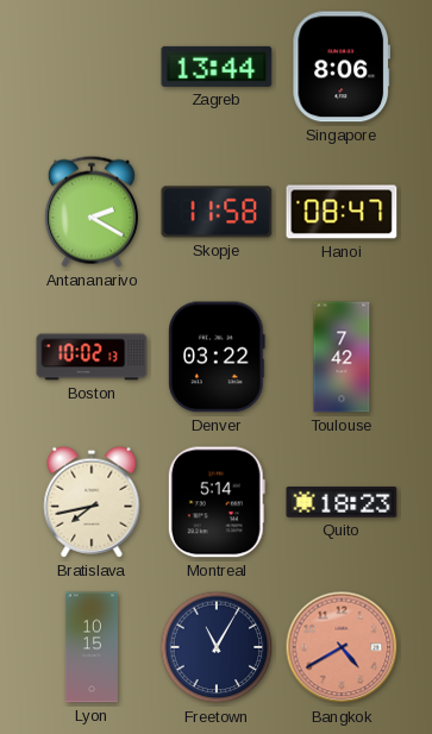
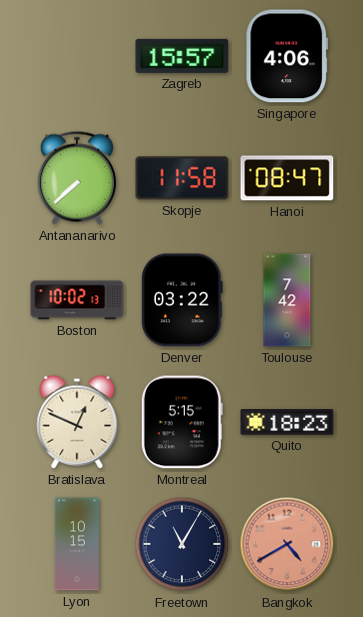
Zagreb: 13:44 -> 15:57 (182, 56)
Singapore: 8:06 -> 4:06 (287, 56)
Antananarivo: 2:20 -> 7:38 (77, 178)
Bratislava: 7:43 -> 12:49 (77, 422)
Montreal: 5:14 -> 5:15 (182, 422)
